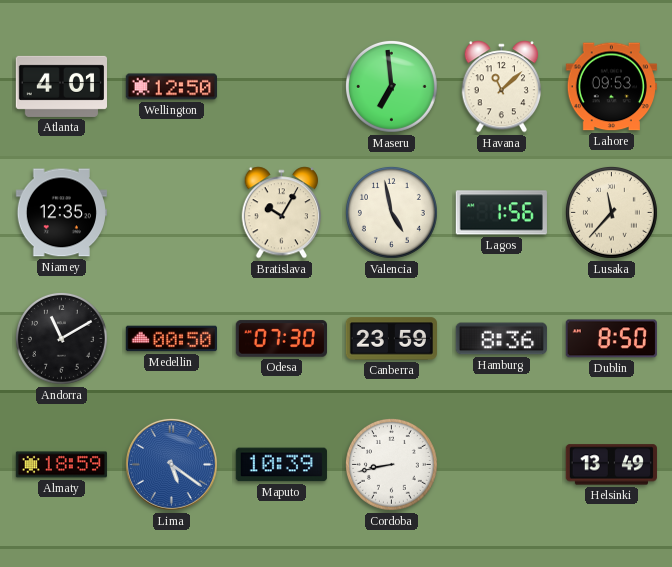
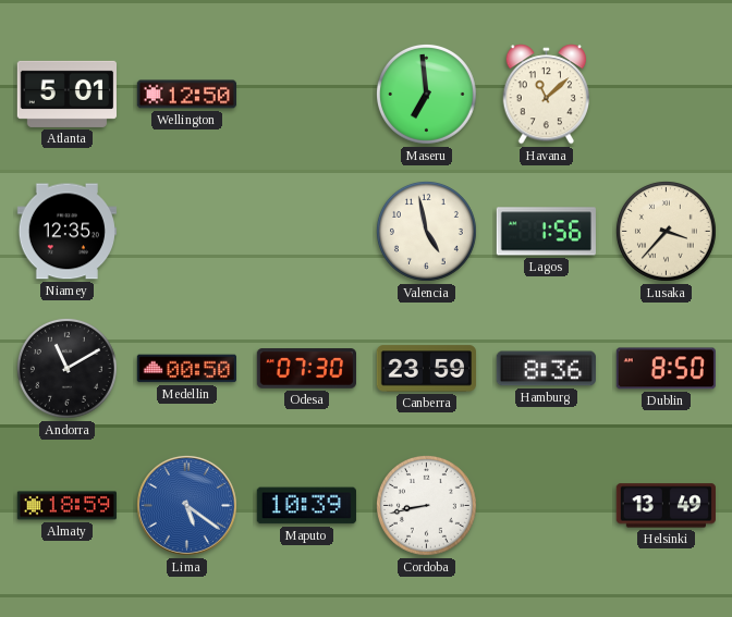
Atlanta: 4:01 -> 5:01 (66, 94)
Lahore: 09:53 -> none (611, 87)
Bratislava: 10:05 -> none (282, 213)
Lusaka: 11:37 -> 3:37 (666, 231)
